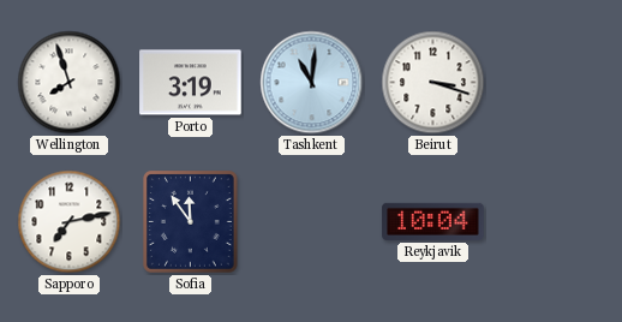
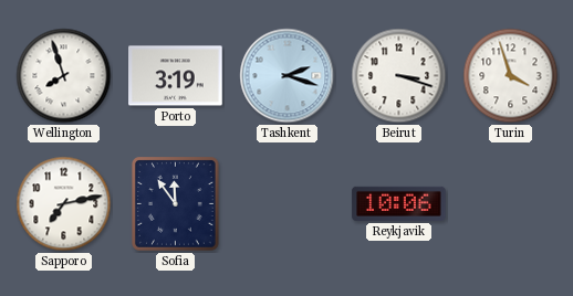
Tashkent: 11:01 -> 2:18 (288, 76)
Turin: none -> 3:57 (511, 76)
Reykjavik: 10:04 -> 10:06 (399, 203)
